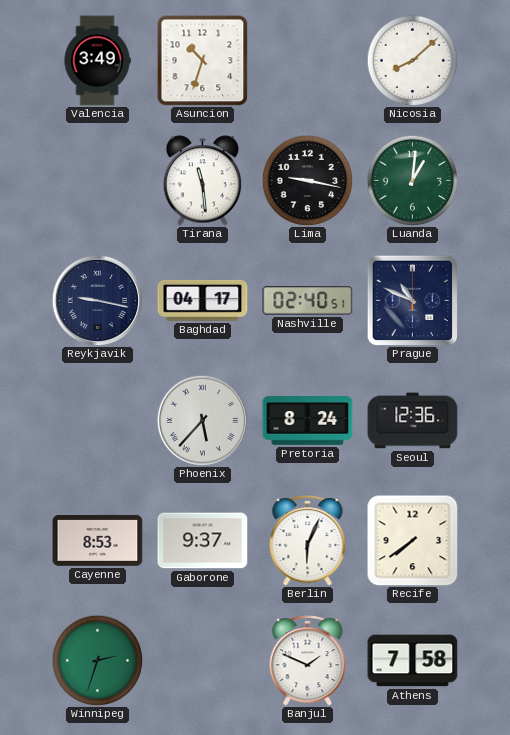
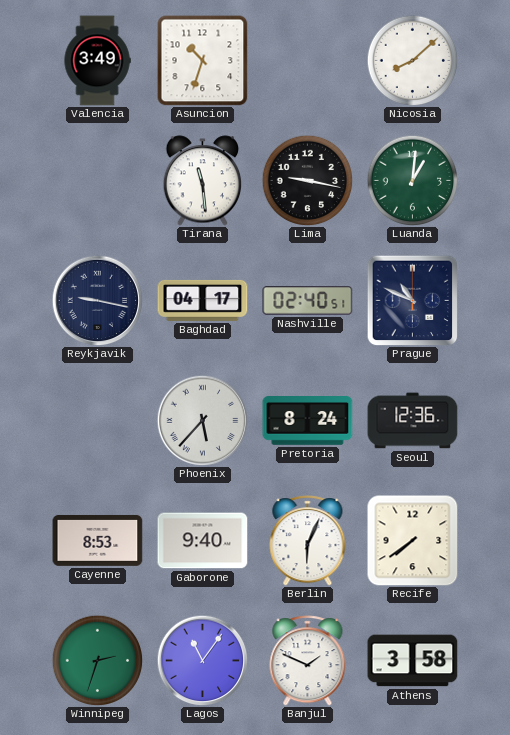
Gaborone: 9:37 -> 9:40 (203, 541)
Lagos: none -> 11:06 (202, 660)
Athens: 7:58 -> 3:58 (413, 661)
